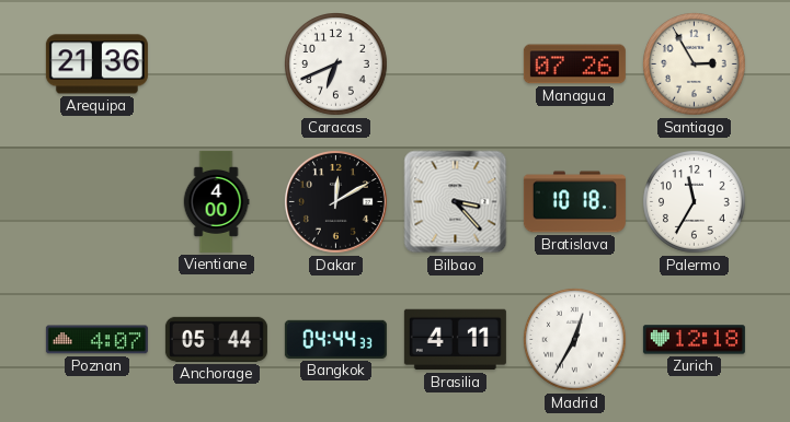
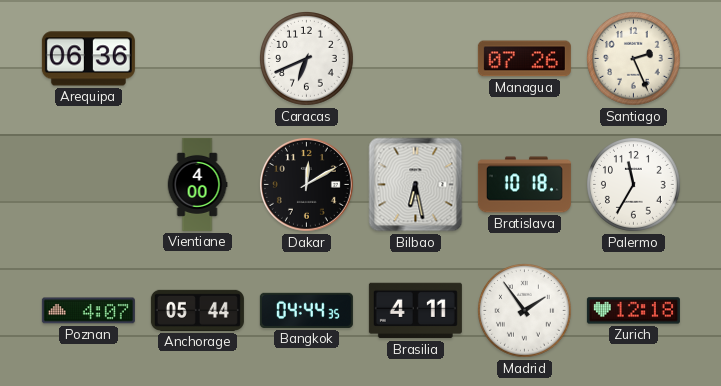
Arequipa: 21:36 -> 06:36 (88, 59)
Santiago: 2:55 -> 2:26 (634, 59)
Bilbao: 3:23 -> 6:28 (416, 185)
Bangkok: 04:44:33 -> 04:44:35 (306, 310)
Madrid: 12:35 -> 1:54 (525, 311)
